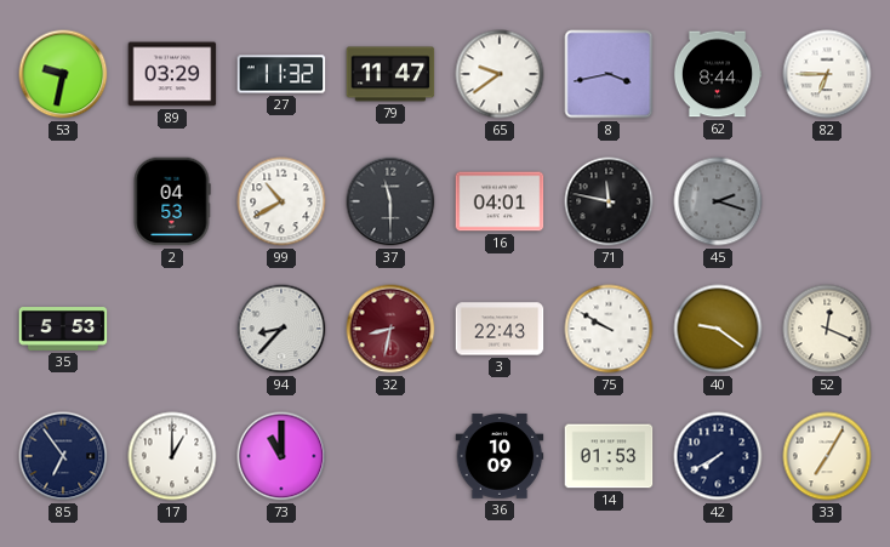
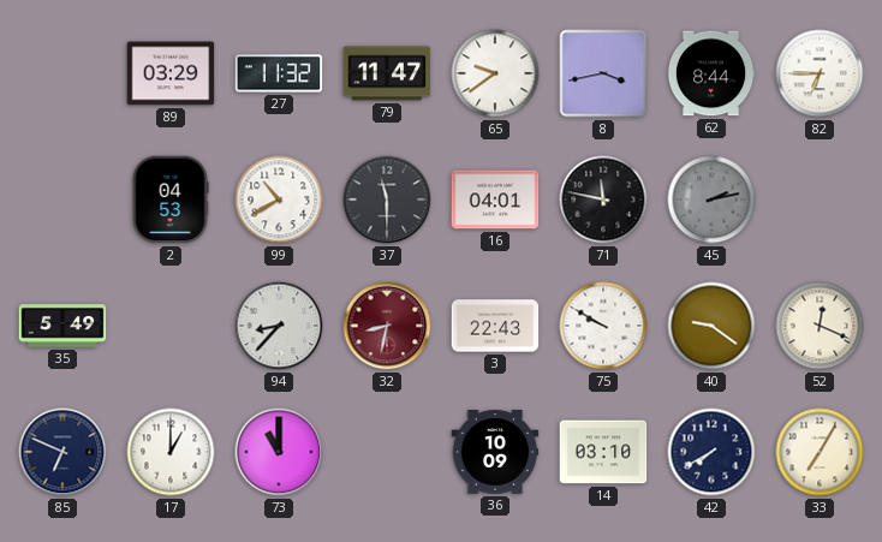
53: 9:32 -> none (63, 74)
45: 2:18 -> 2:13 (711, 199)
35: 5:53 -> 5:49 (62, 326)
85: 6:54 -> 6:49 (62, 452)
14: 01:53 -> 03:10 (603, 452)
